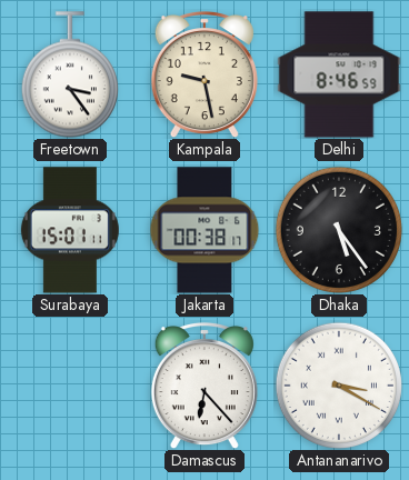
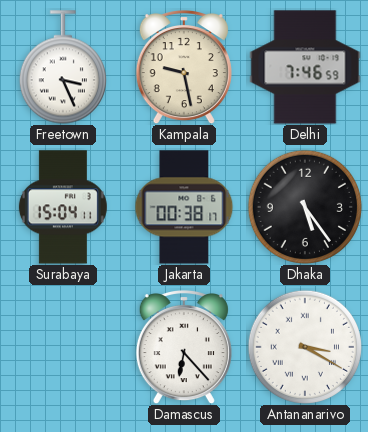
Freetown: 3:24 -> 3:26 (63, 67)
Delhi: 8:46 -> 7:46 (305, 67)
Surabaya: 15:01 -> 15:04 (63, 207)
